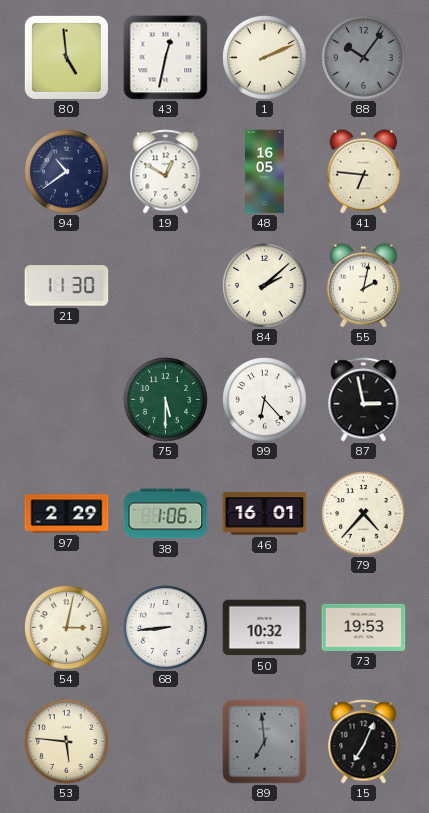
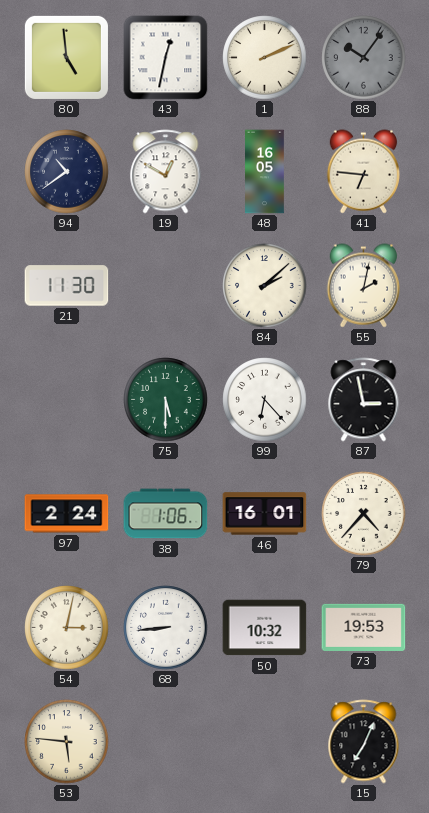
97: 2:29 -> 2:24 (67, 514)
89: 6:59 -> none (265, 742)
